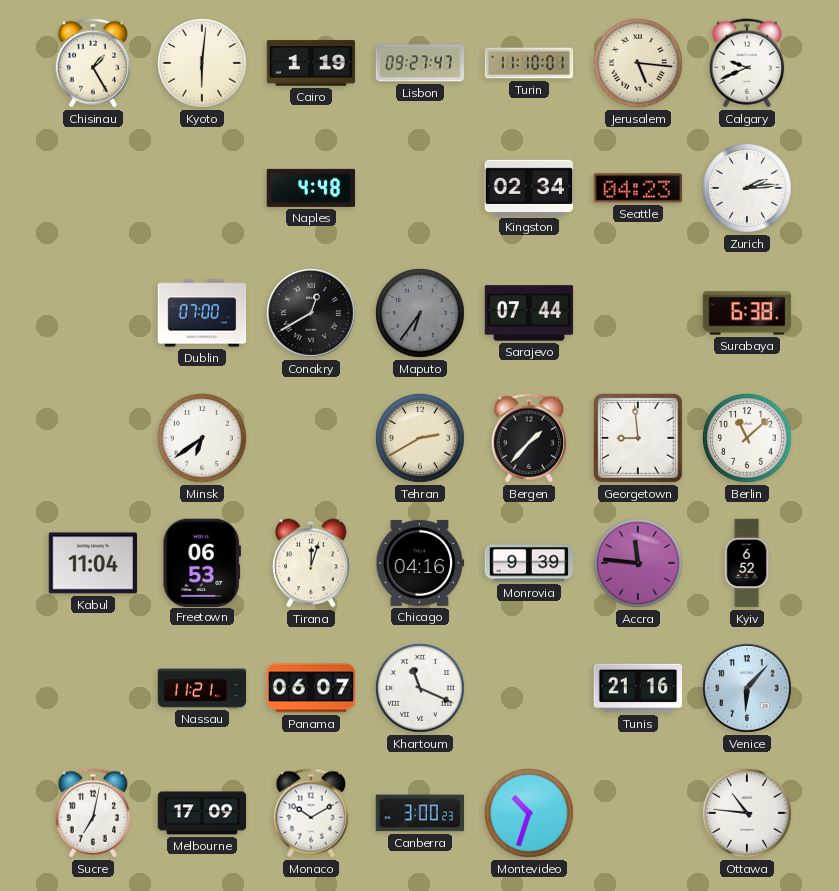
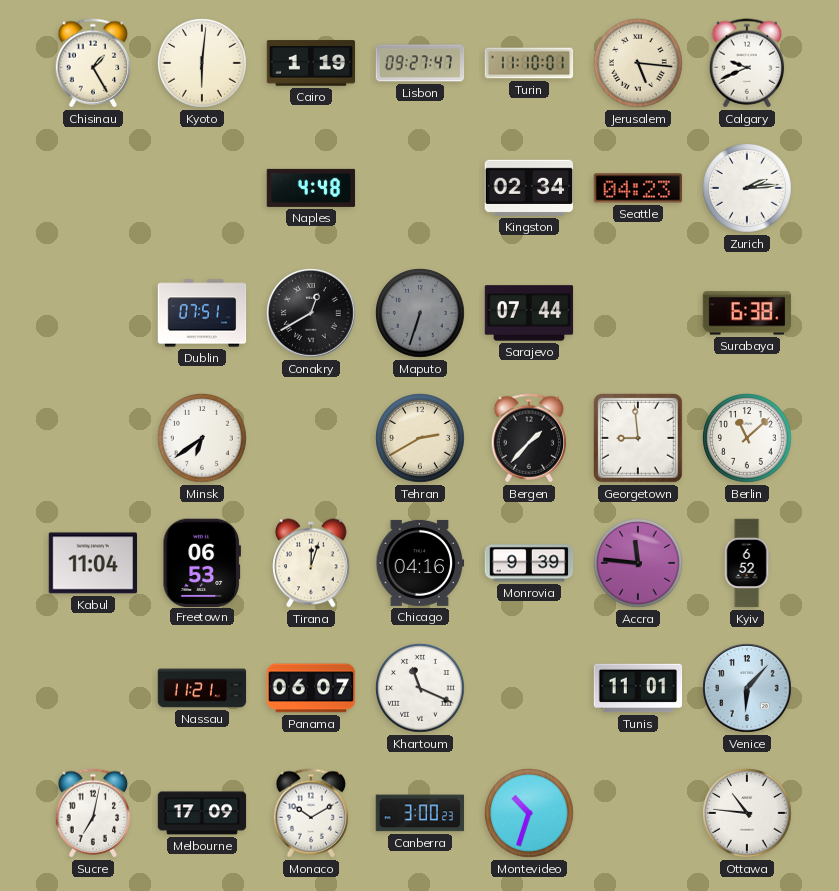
Dublin: 07:00 -> 07:51 (202, 313)
Maputo: 6:36 -> 6:33 (420, 313)
Tunis: 21:16 -> 11:01 (638, 688)
